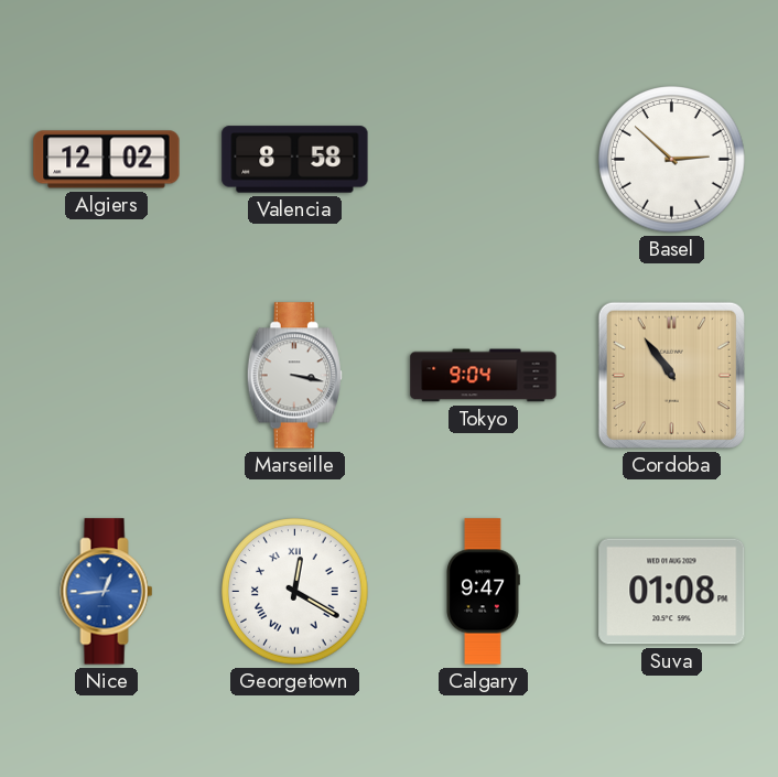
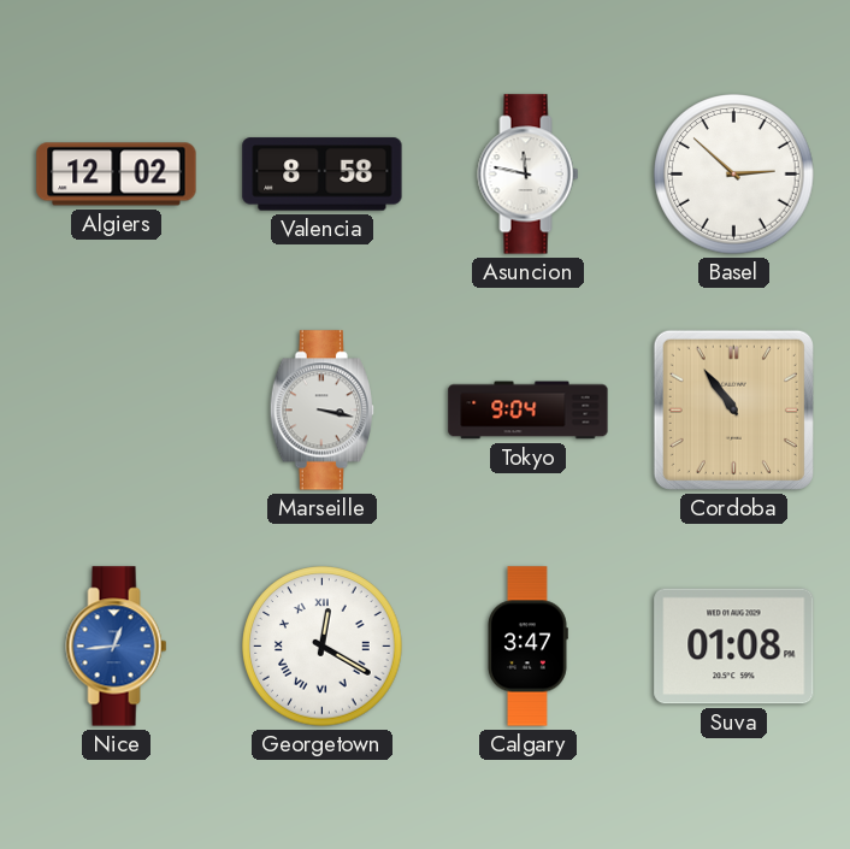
Asuncion: none -> 11:47 (529, 175)
Calgary: 9:47 -> 3:47 (527, 647)
